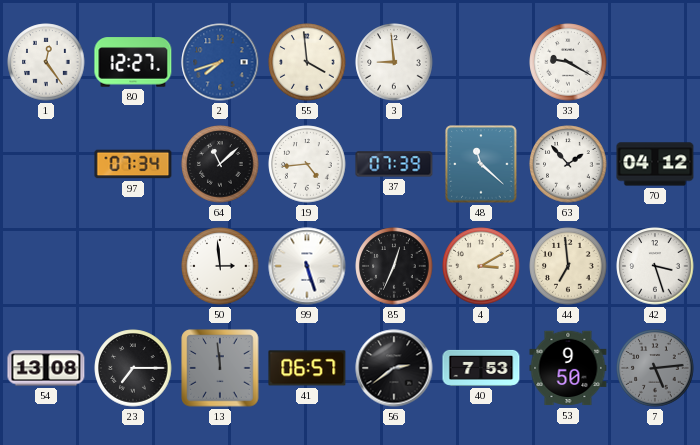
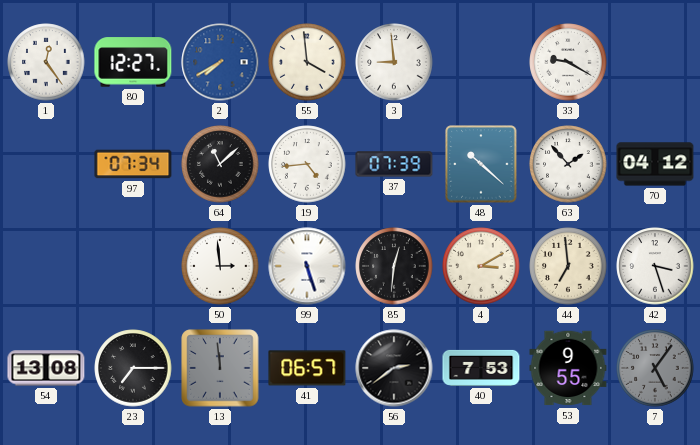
2: 7:42 -> 7:40 (220, 62)
48: 11:22 -> 10:22 (481, 164)
85: 12:34 -> 12:31 (394, 266)
53: 9:50 -> 9:55 (568, 368)
7: 5:14 -> 5:06 (655, 368)
